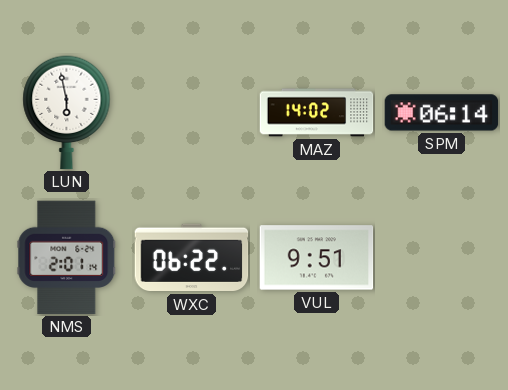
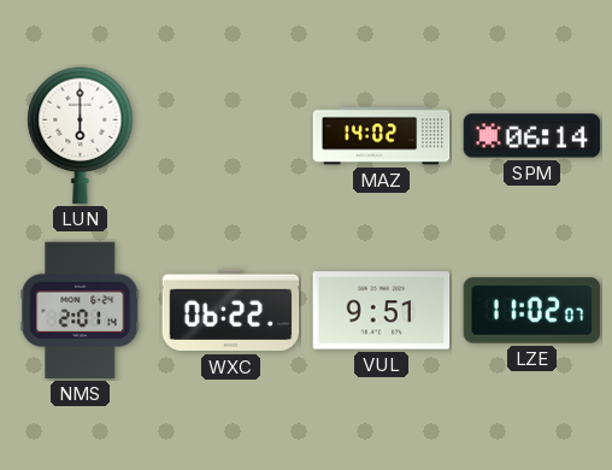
LUN: 5:58 -> 6:00 (81, 136)
LZE: none -> 11:02 (532, 311)
